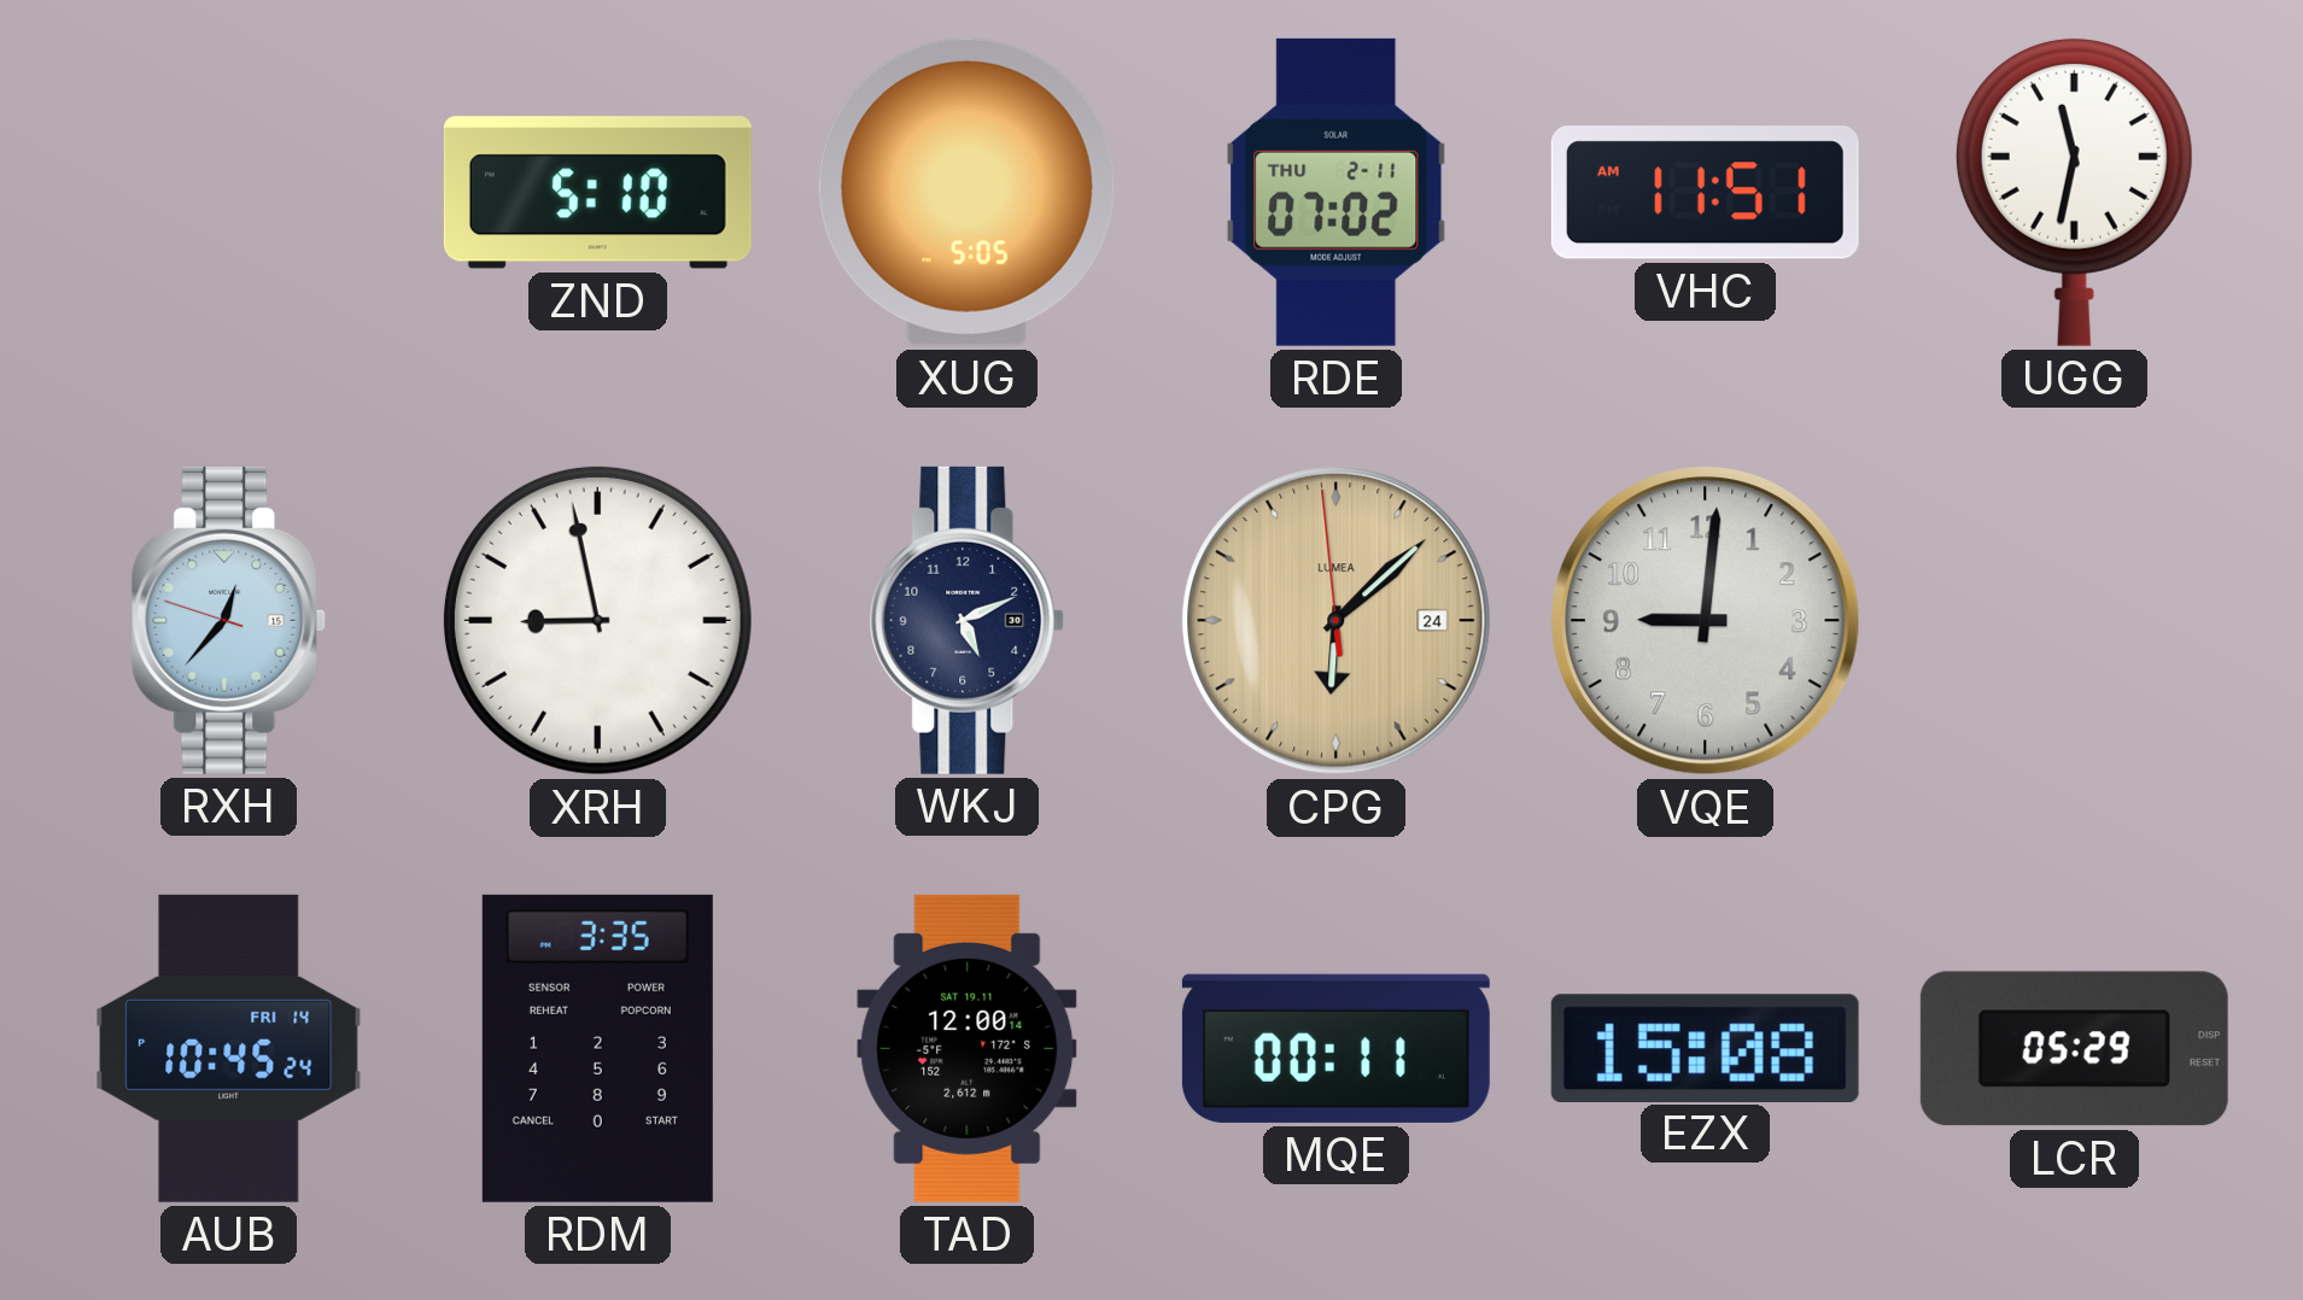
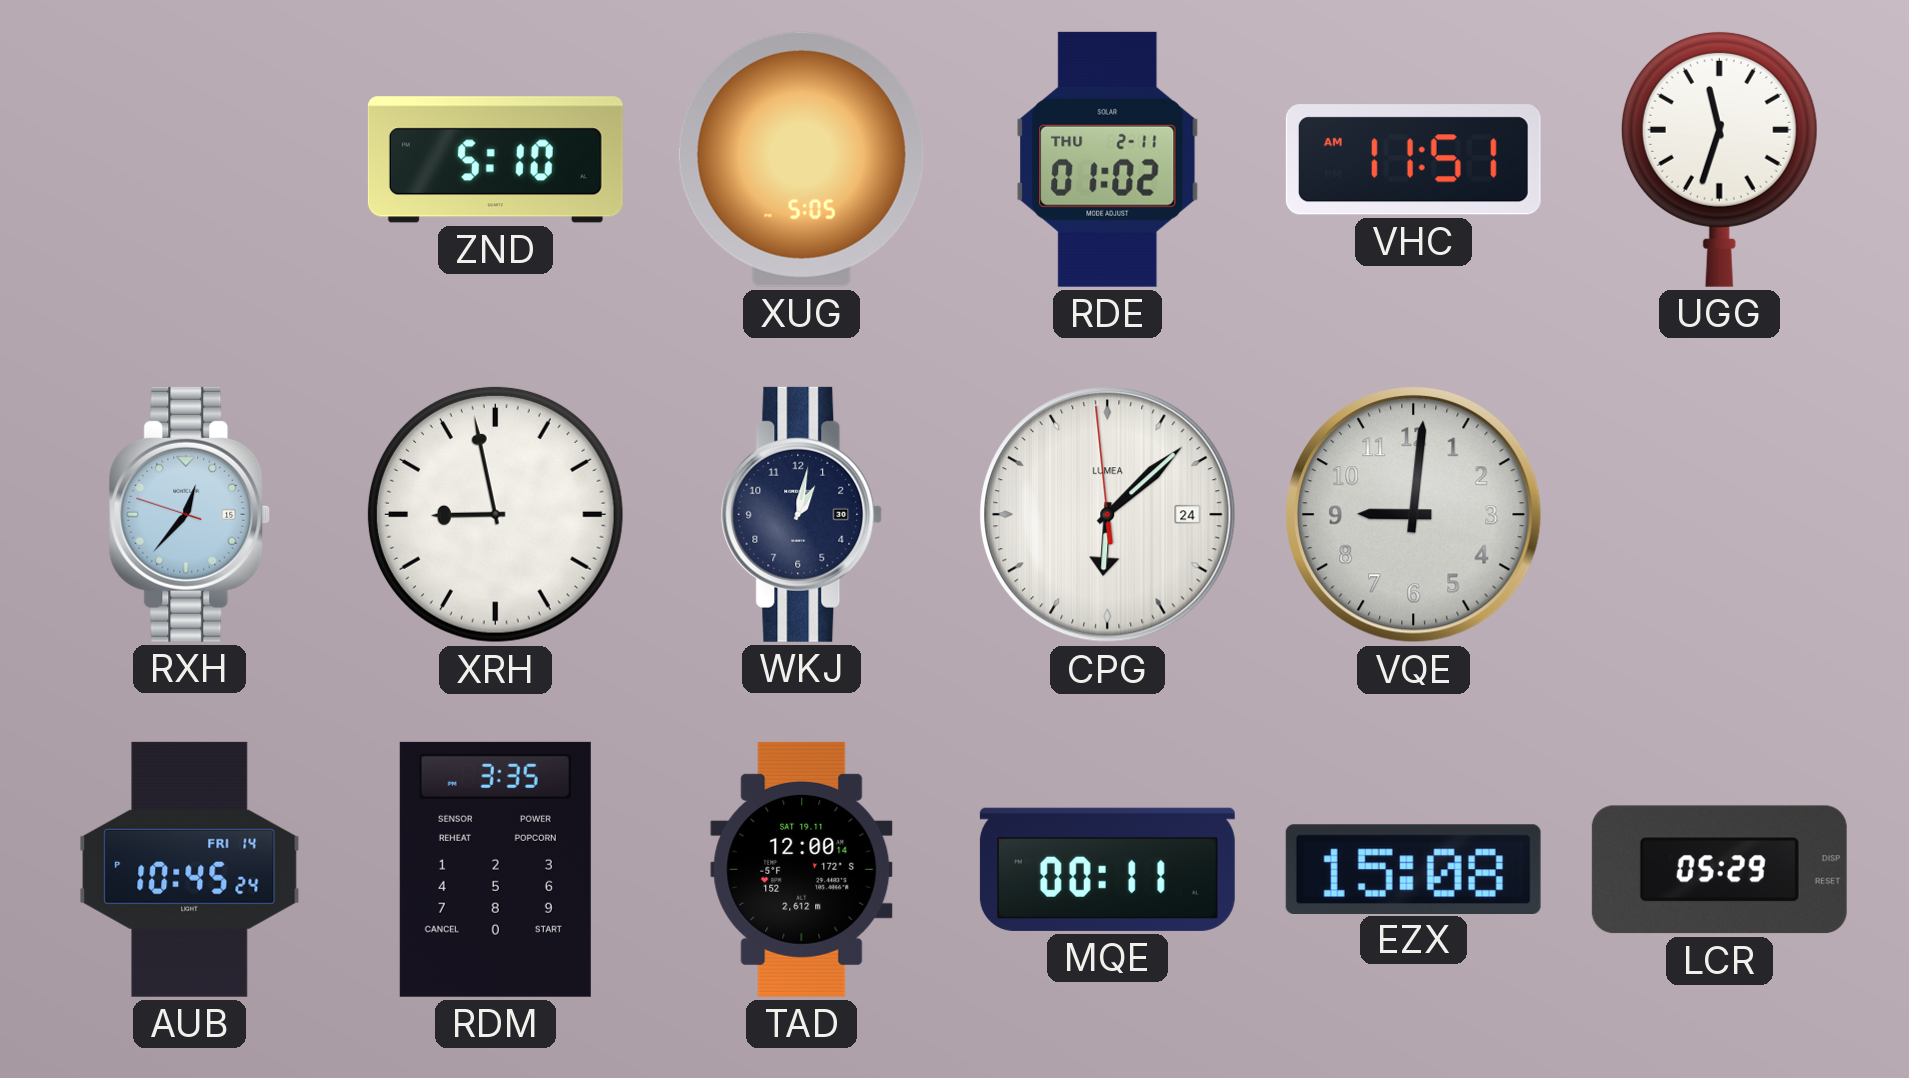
RDE: 07:02 -> 01:02 (1108, 159)
UGG: 11:32 -> 11:33 (1719, 159)
WKJ: 5:11 -> 1:02 (802, 514)
CPG dial: champagne -> white (1108, 515)
